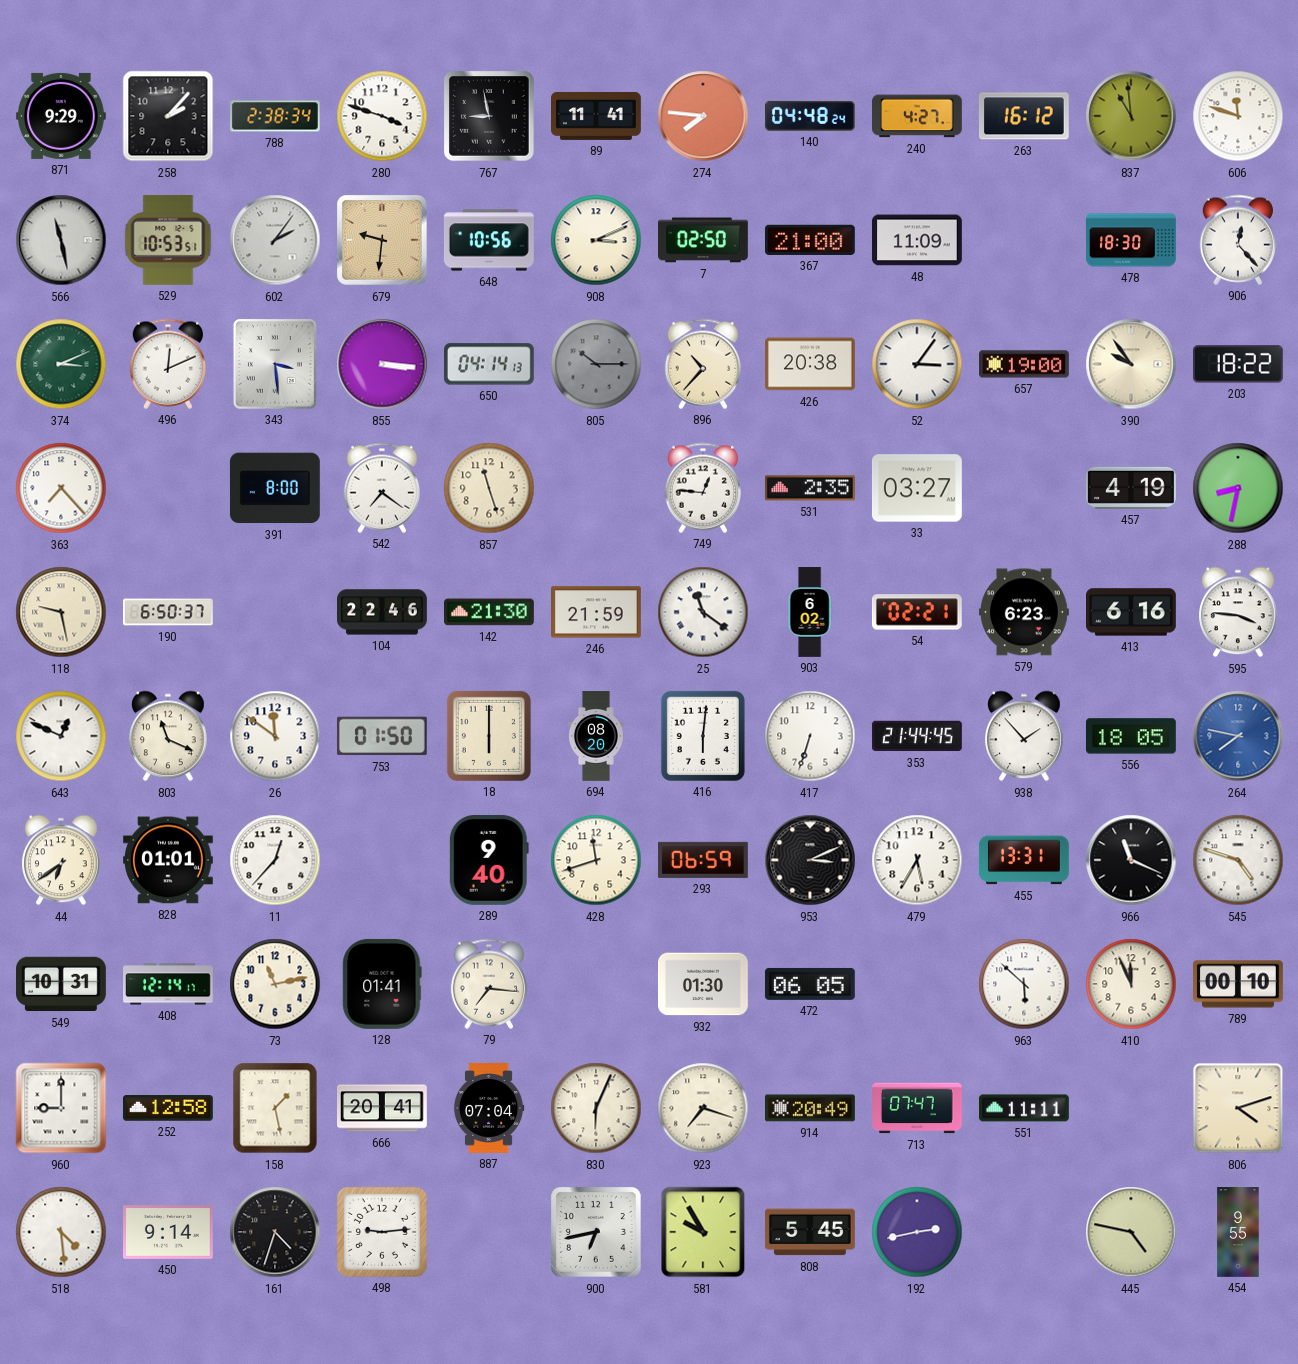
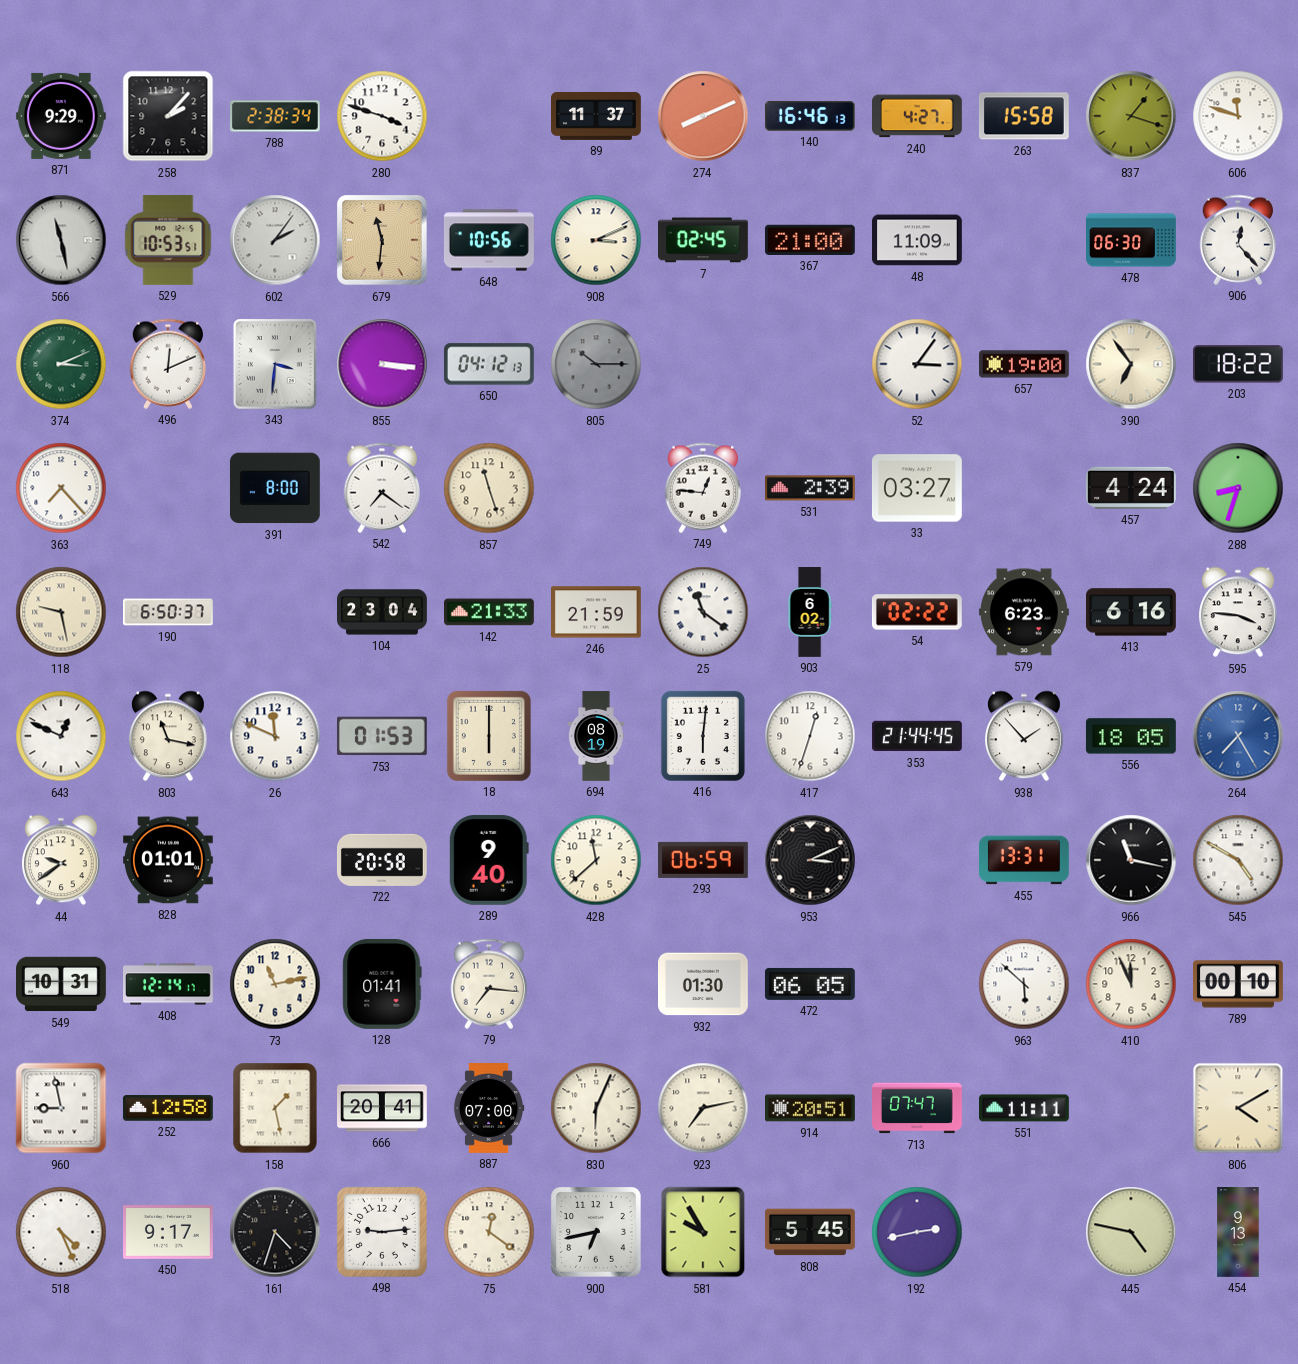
767: 8:58 -> none (490, 117)
89: 11:41 -> 11:37 (597, 116)
274: 7:46 -> 8:11 (703, 116)
140: 04:48 -> 16:46 (810, 116)
263: 16:12 -> 15:58 (1024, 116)
837: 10:59 -> 1:18 (1131, 116)
679: 9:31 -> 11:31 (383, 241)
7: 02:50 -> 02:45 (704, 240)
478: 18:30 -> 06:30 (1131, 240)
343: 3:29 -> 3:31 (275, 364)
650: 04:14 -> 04:12 (489, 364)
896: 10:37 -> none (703, 364)
426: 20:38 -> none (811, 364)
390: 9:54 -> 6:54 (1131, 364)
531: 2:35 -> 2:39 (811, 488)
457: 4:19 -> 4:24 (1131, 488)
288: 8:32 -> 8:33 (1238, 488)
104: 22:46 -> 23:04 (382, 612)
142: 21:30 -> 21:33 (490, 612)
54: 02:21 -> 02:22 (917, 612)
803: 11:19 -> 11:17 (169, 736)
26: 11:51 -> 11:49 (275, 736)
753: 01:50 -> 01:53 (382, 736)
694: 08:20 -> 08:19 (596, 736)
417: 6:33 -> 12:33 (810, 736)
264: 7:47 -> 7:25 (1238, 736)
44: 6:39 -> 9:39 (62, 860)
11: 12:37 -> none (275, 860)
722: none -> 20:58 (382, 860)
428: 11:42 -> 11:38 (596, 860)
479: 5:35 -> none (917, 860)
966: 11:19 -> 11:17 (1131, 860)
545: 4:48 -> 4:50 (1238, 860)
960: 9:00 -> 8:58 (61, 1108)
887: 07:04 -> 07:00 (489, 1109)
923: 7:18 -> 7:13 (703, 1108)
914: 20:49 -> 20:51 (811, 1108)
806: 4:12 -> 4:10 (1238, 1108)
518: 4:29 -> 4:26 (61, 1232)
450: 9:14 -> 9:17 (169, 1233)
75: none -> 12:21 (489, 1232)
454: 9:55 -> 9:13 (1238, 1232)
